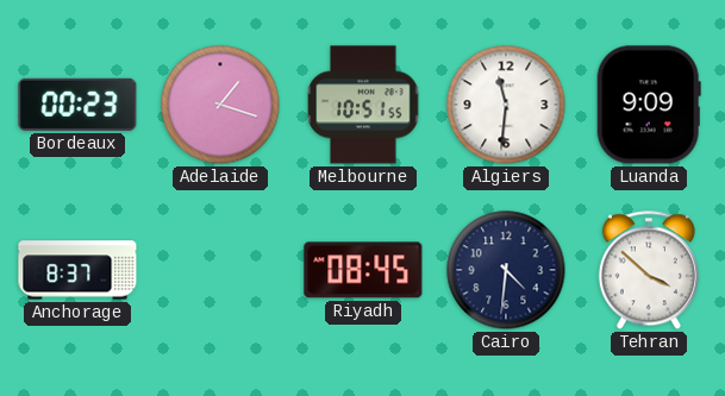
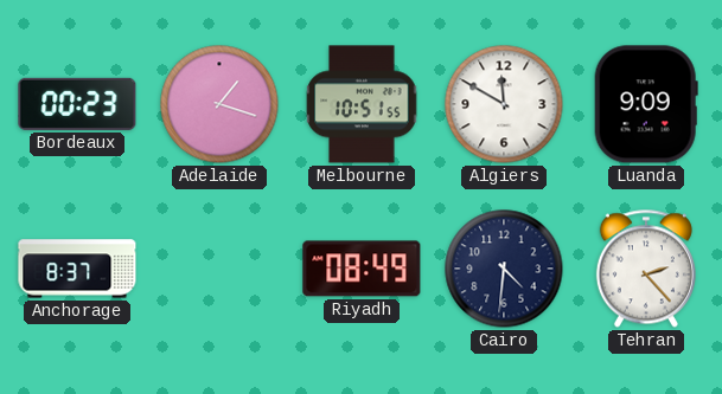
Algiers: 11:31 -> 11:50 (504, 104)
Riyadh: 08:45 -> 08:49 (362, 269)
Tehran: 3:52 -> 2:23 (646, 269)
